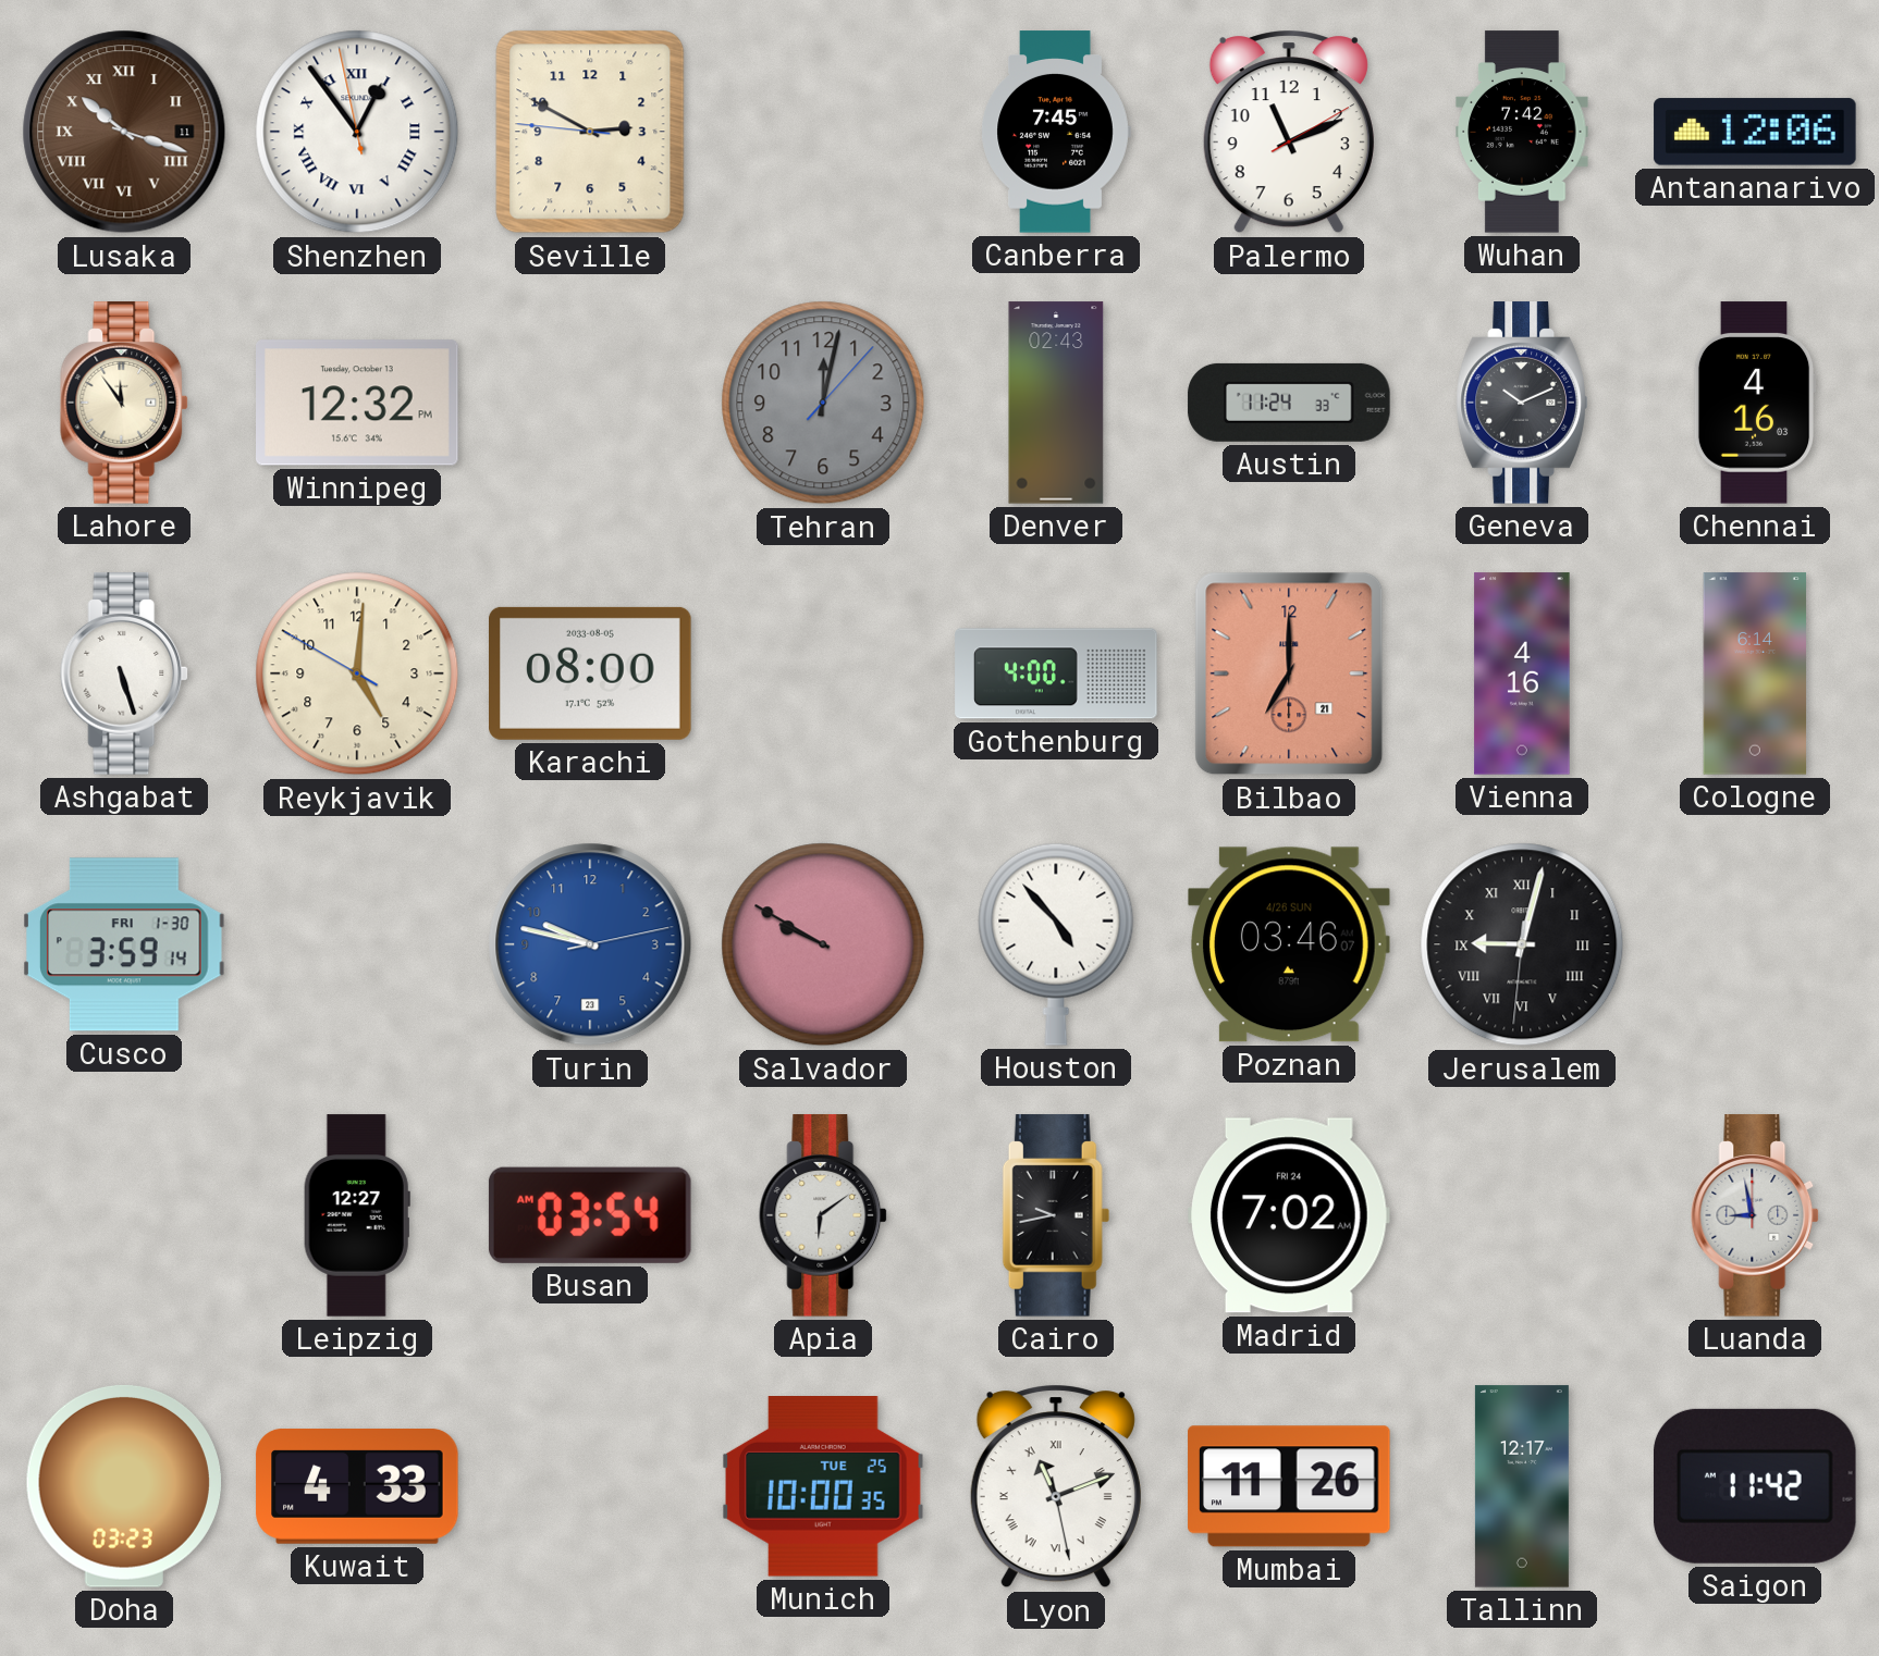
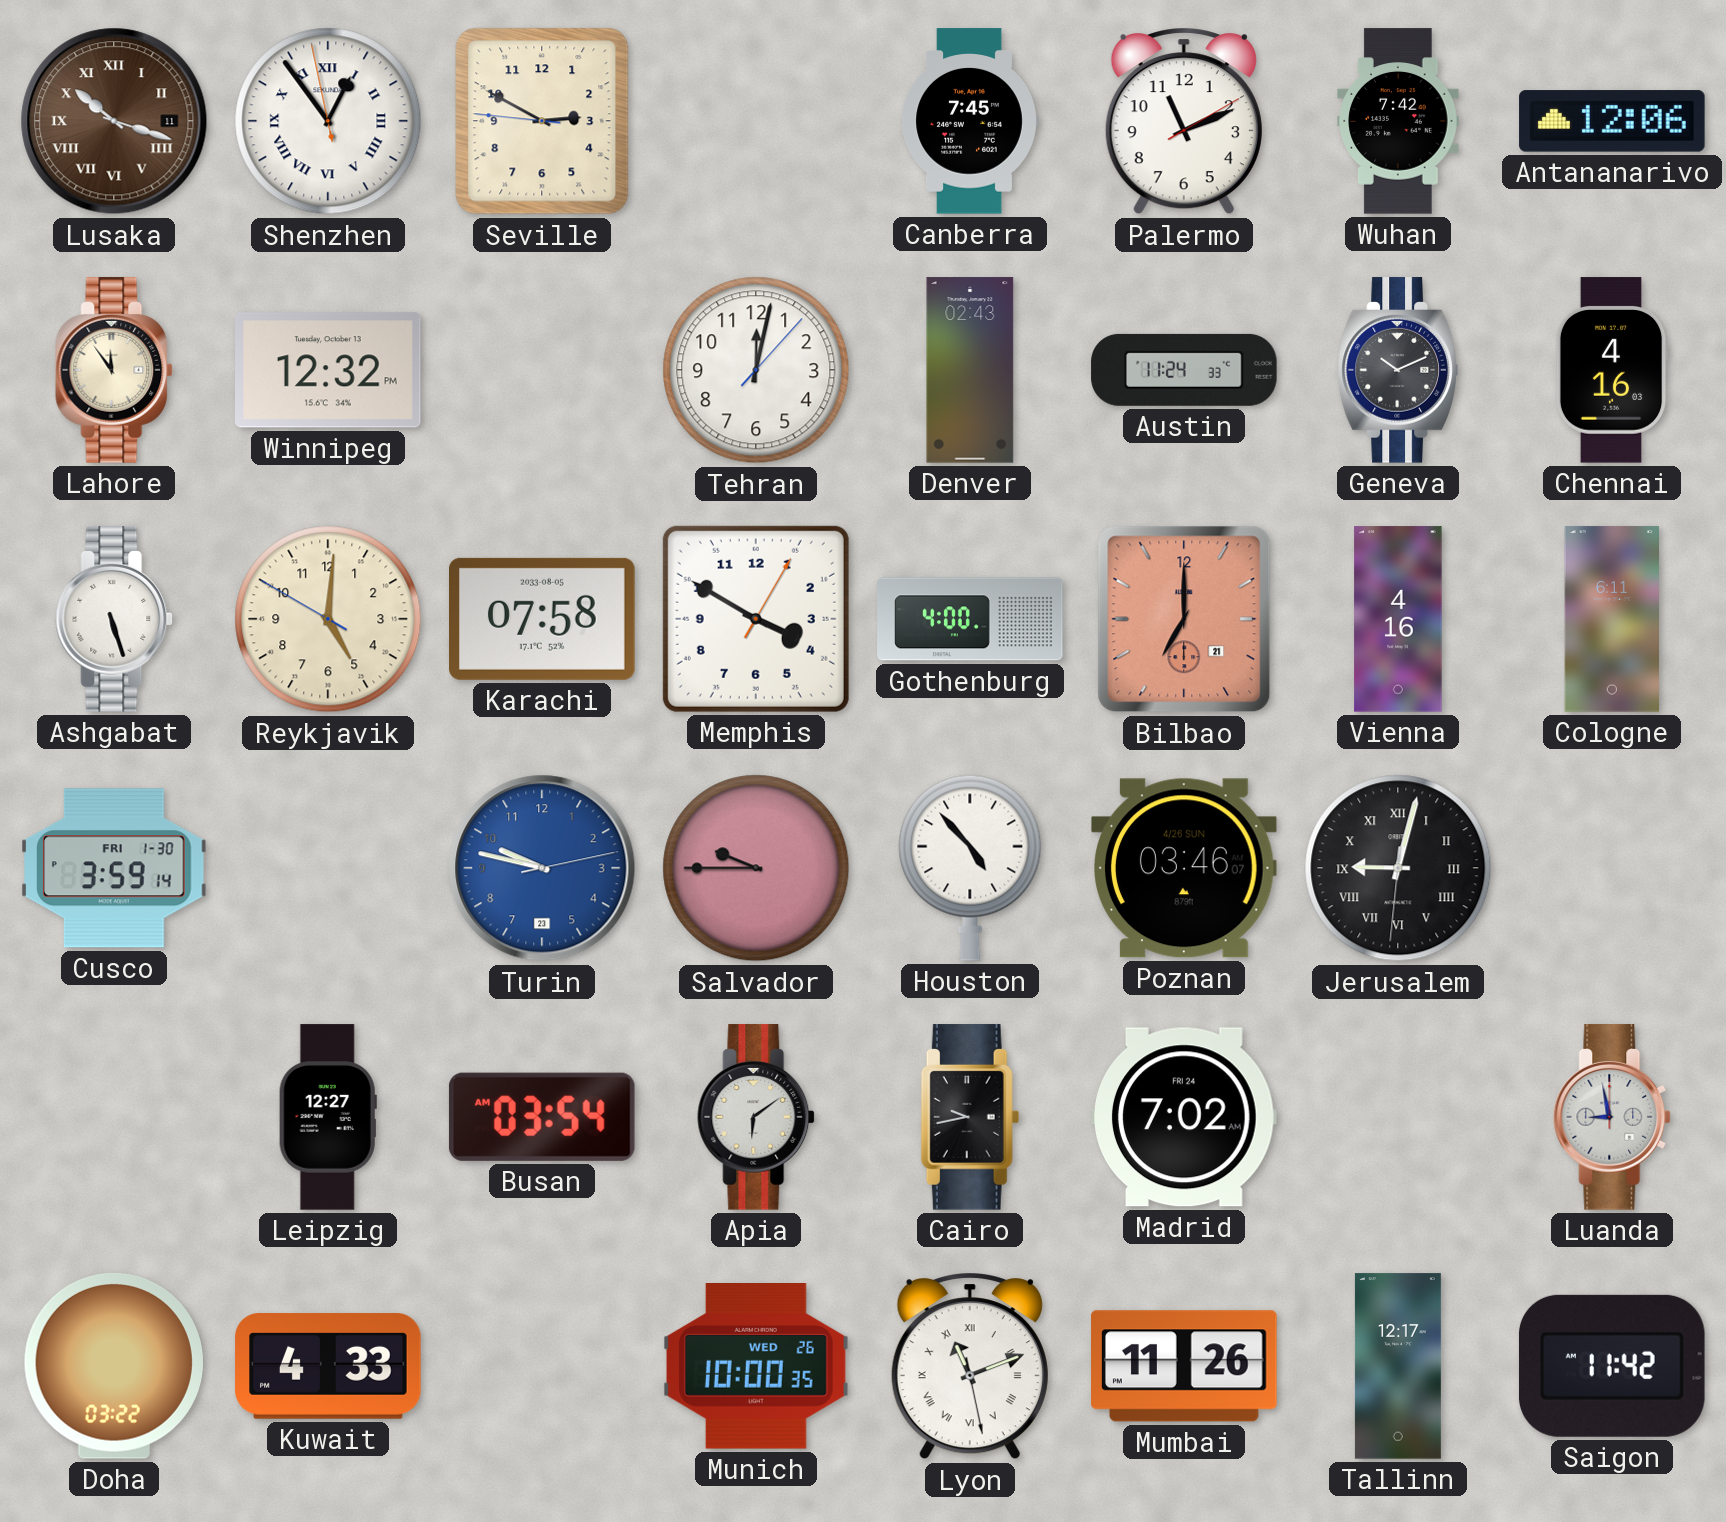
Tehran dial: grey -> white (756, 370)
Karachi: 08:00 -> 07:58 (543, 619)
Memphis: none -> 3:50 (756, 619)
Cologne: 6:14 -> 6:11 (1612, 619)
Salvador: 9:50 -> 9:45 (756, 868)
Doha: 03:23 -> 03:22 (114, 1366)
Munich date: TUE 25 -> WED 26 (757, 1367)
